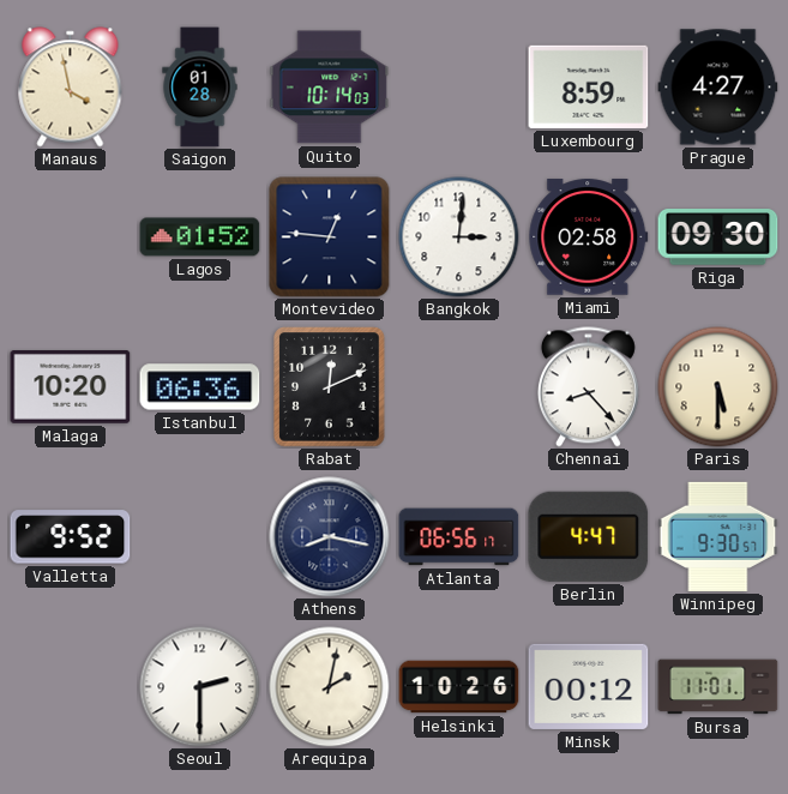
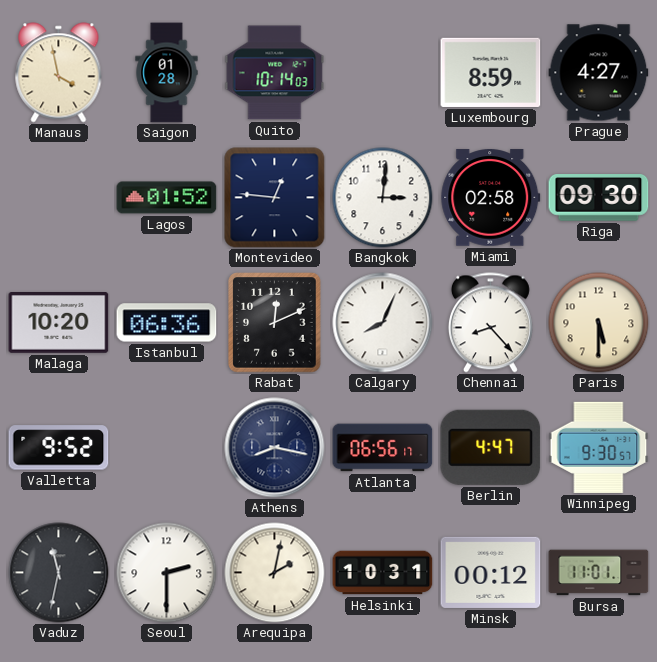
Calgary: none -> 8:04 (383, 323)
Vaduz: none -> 11:32 (59, 573)
Helsinki: 10:26 -> 10:31 (383, 573)
